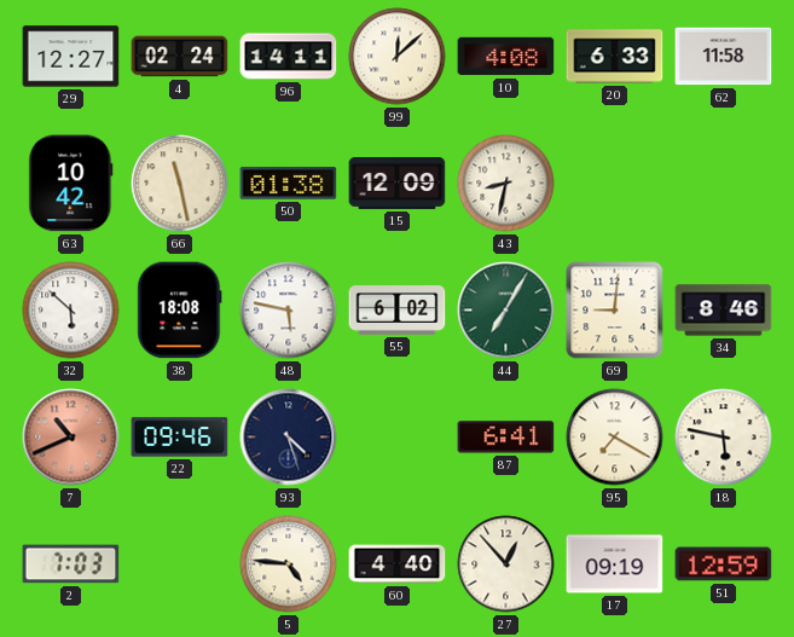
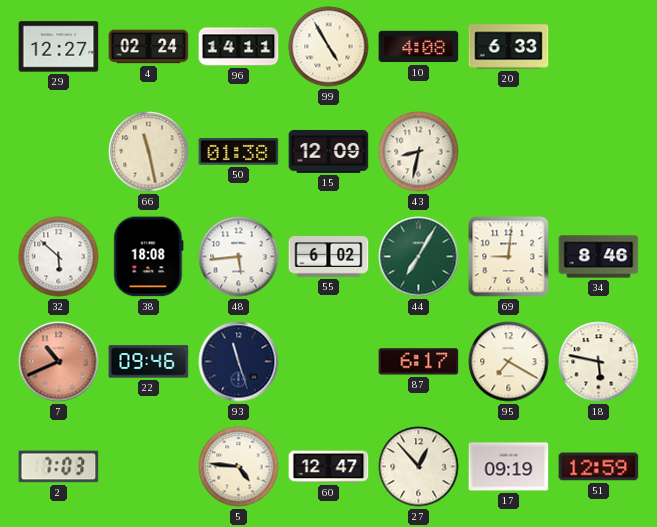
99: 12:08 -> 4:55 (329, 47)
62: 11:58 -> none (724, 57)
63: 10:42 -> none (71, 184)
48: 5:47 -> 5:44 (239, 257)
93: 4:27 -> 11:27 (239, 362)
87: 6:41 -> 6:17 (419, 362)
60: 4:40 -> 12:47 (329, 467)
